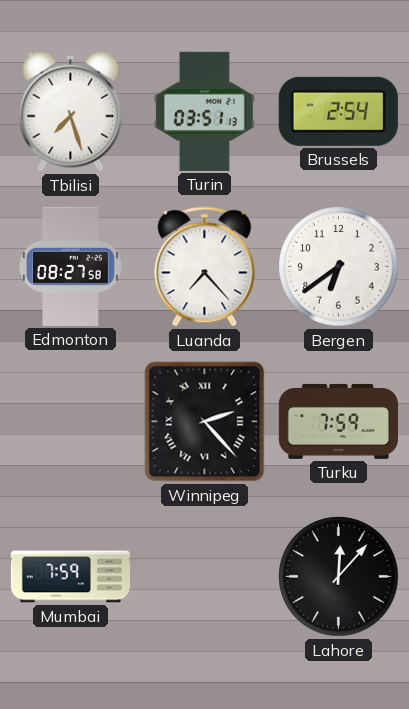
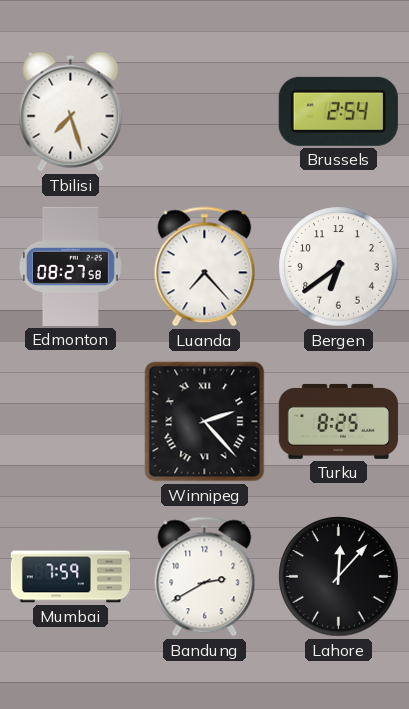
Turin: 03:51 -> none (204, 111)
Turku: 7:59 -> 8:25 (338, 421)
Bandung: none -> 2:40 (205, 577)
